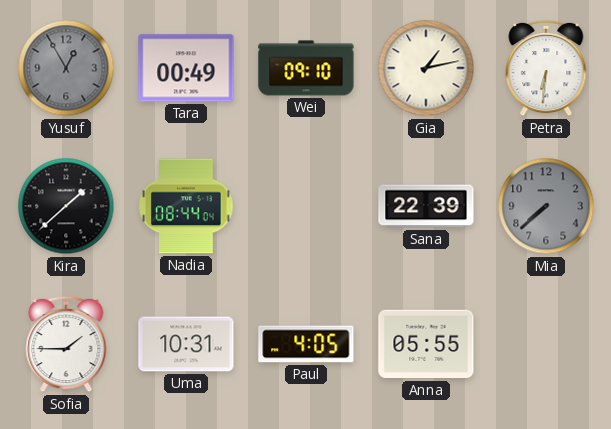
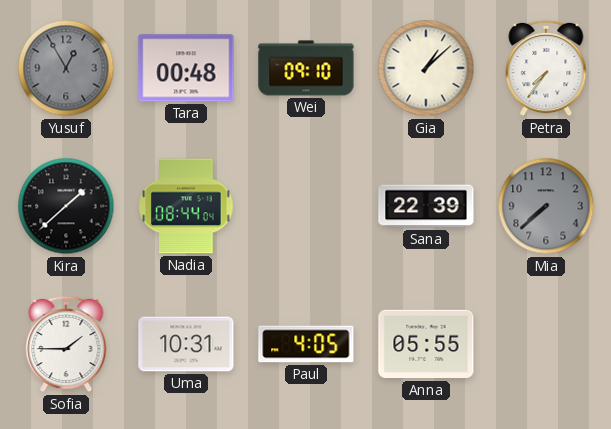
Tara: 00:49 -> 00:48 (186, 68)
Gia: 1:13 -> 1:08 (426, 68)
Petra: 6:31 -> 7:36 (546, 68)
